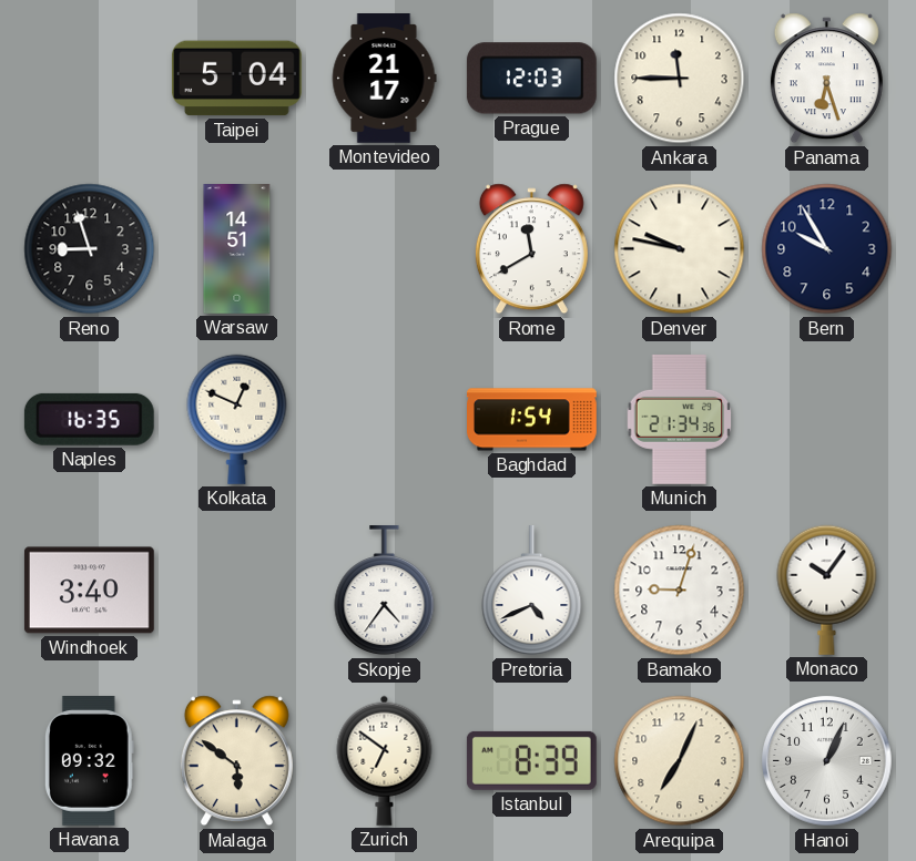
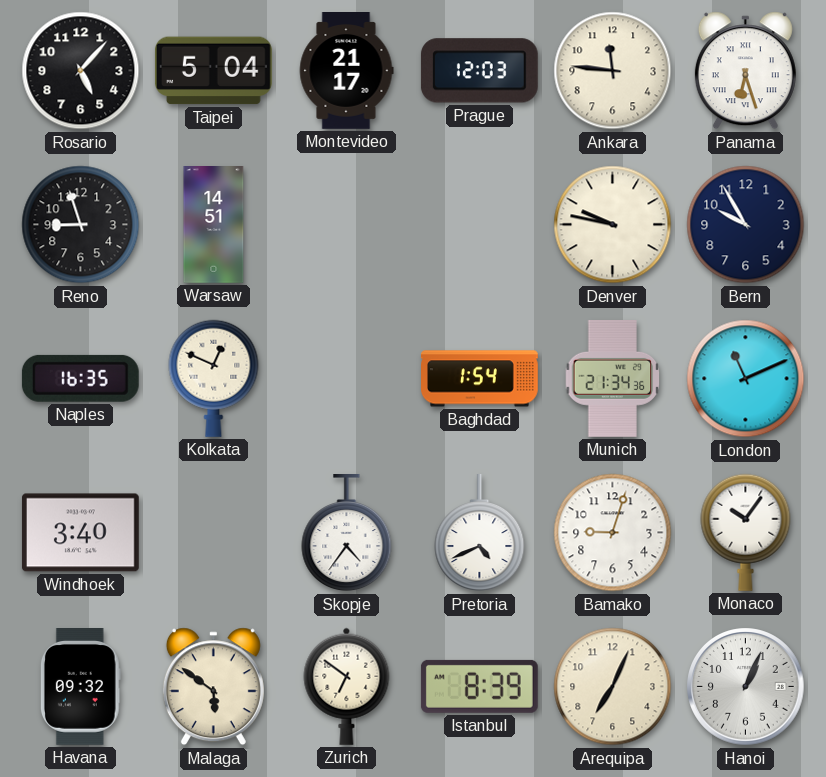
Rosario: none -> 5:07 (81, 71)
Ankara: 11:45 -> 11:46 (613, 71)
Rome: 11:40 -> none (531, 249)
London: none -> 11:11 (746, 379)
